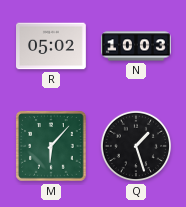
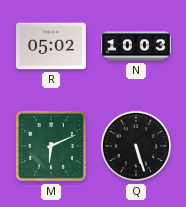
M: 6:07 -> 6:11 (51, 146)
Q: 1:27 -> 5:27 (136, 146)
